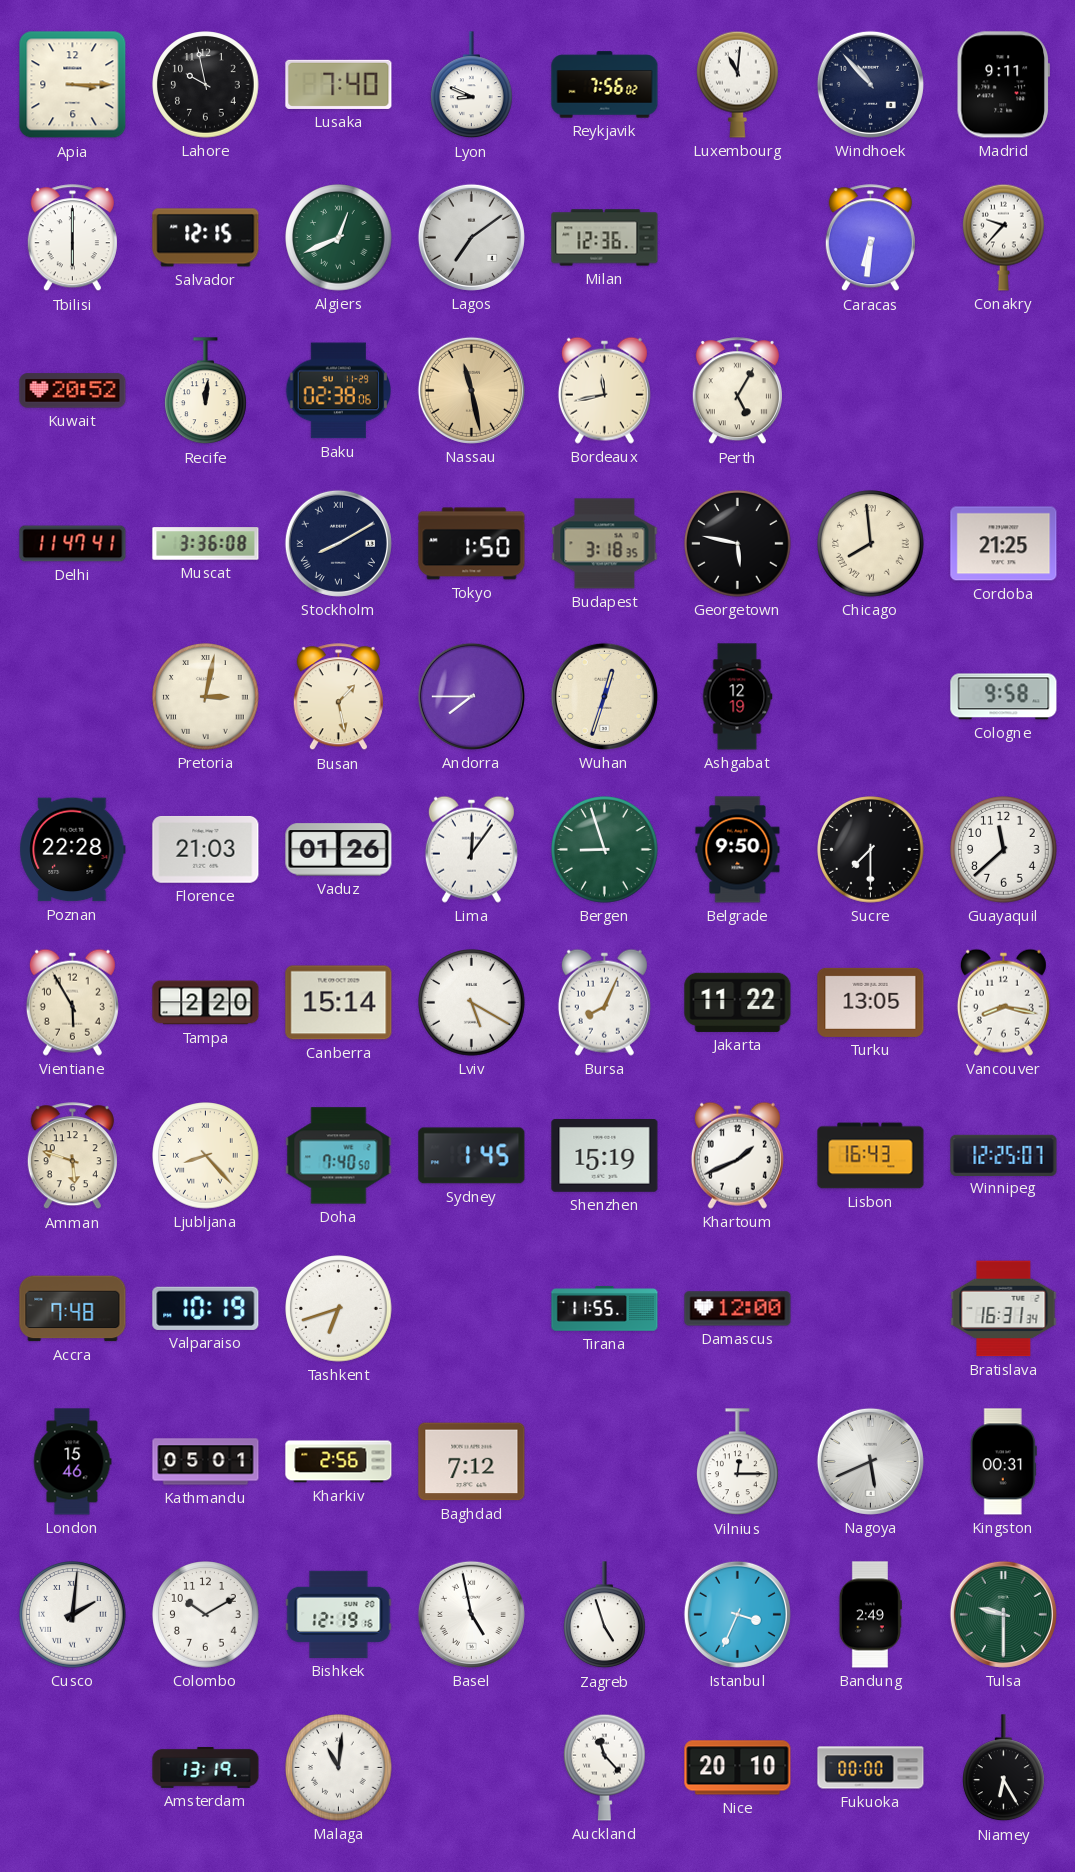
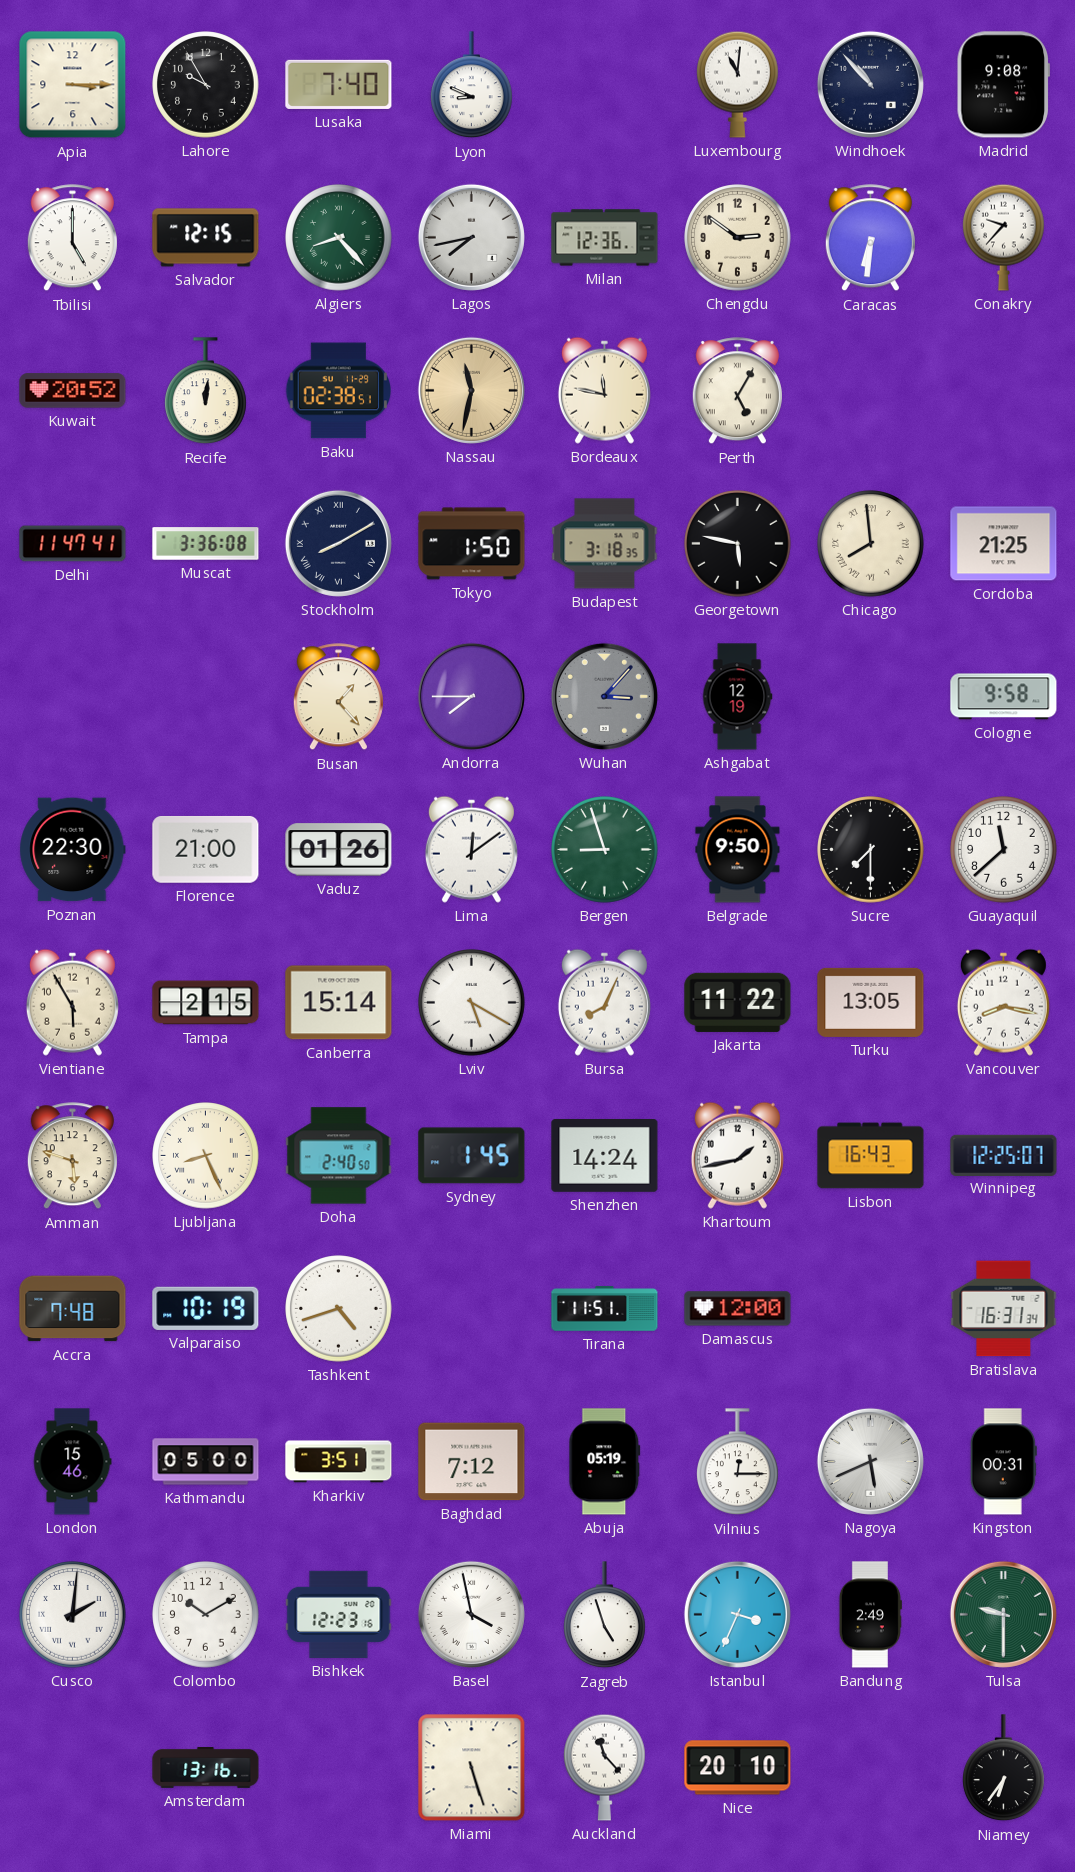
Lahore: 9:58 -> 9:55 (206, 85)
Reykjavik: 7:56 -> none (605, 85)
Madrid: 9:11 -> 9:08 (1003, 85)
Tbilisi: 6:00 -> 5:00 (72, 238)
Algiers: 12:41 -> 8:23 (339, 238)
Lagos: 7:09 -> 7:43 (471, 237)
Chengdu: none -> 2:51 (738, 238)
Baku: 02:38:06 -> 02:38:51 (338, 391)
Nassau: 11:28 -> 11:32 (471, 390)
Bordeaux: 11:43 -> 11:47 (604, 390)
Pretoria: 3:02 -> none (206, 697)
Busan: 1:28 -> 1:23 (338, 697)
Wuhan: 12:33 -> 3:07 (604, 696)
Wuhan dial: cream -> grey (604, 696)
Poznan: 22:28 -> 22:30 (73, 850)
Florence: 21:03 -> 21:00 (206, 849)
Lima: 12:06 -> 12:09 (471, 849)
Tampa: 2:20 -> 2:15 (206, 1003)
Ljubljana: 8:23 -> 8:26 (206, 1156)
Doha: 7:40 -> 2:40 (339, 1156)
Shenzhen: 15:19 -> 14:24 (605, 1156)
Khartoum: 1:41 -> 1:43 (737, 1155)
Tashkent: 6:42 -> 4:42 (339, 1309)
Tirana: 11:55 -> 11:51 (605, 1309)
Kathmandu: 05:01 -> 05:00 (206, 1462)
Kharkiv: 2:56 -> 3:51 (339, 1462)
Abuja: none -> 05:19 (605, 1462)
Bishkek: 12:19 -> 12:23 (339, 1614)
Basel: 4:58 -> 3:58 (471, 1614)
Amsterdam: 13:19 -> 13:16 (206, 1768)
Malaga: 11:01 -> none (339, 1768)
Miami: none -> 5:27 (472, 1768)
Fukuoka: 00:00 -> none (871, 1768)
Niamey: 6:25 -> 6:36 (1004, 1768)
